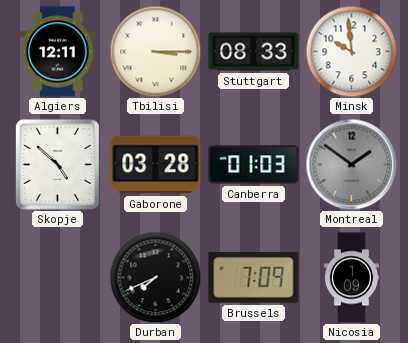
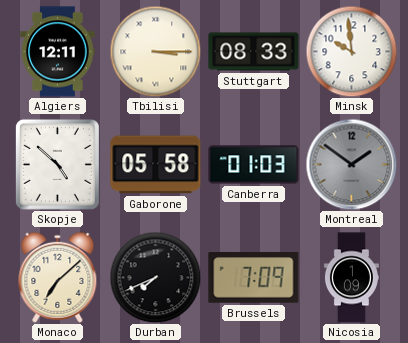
Gaborone: 03:28 -> 05:58 (156, 165)
Monaco: none -> 7:08 (58, 277)
